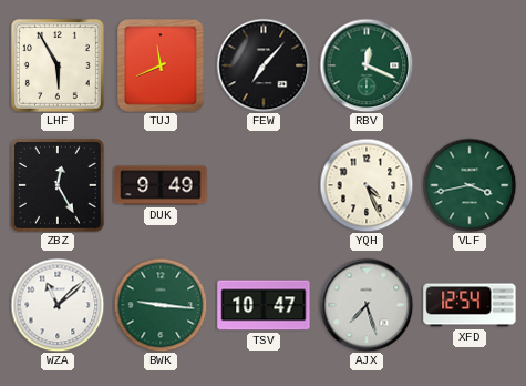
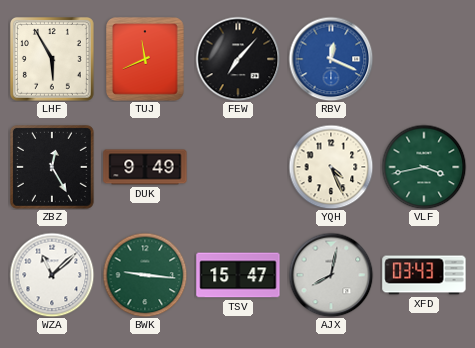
RBV dial: green -> blue (331, 59)
TSV: 10:47 -> 15:47 (238, 275)
AJX: 7:27 -> 8:02 (331, 275)
XFD: 12:54 -> 03:43 (424, 275)
